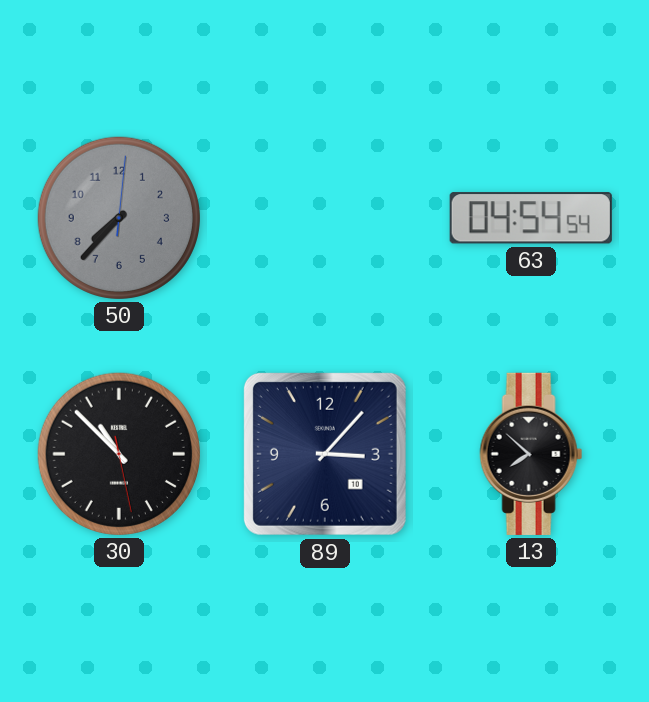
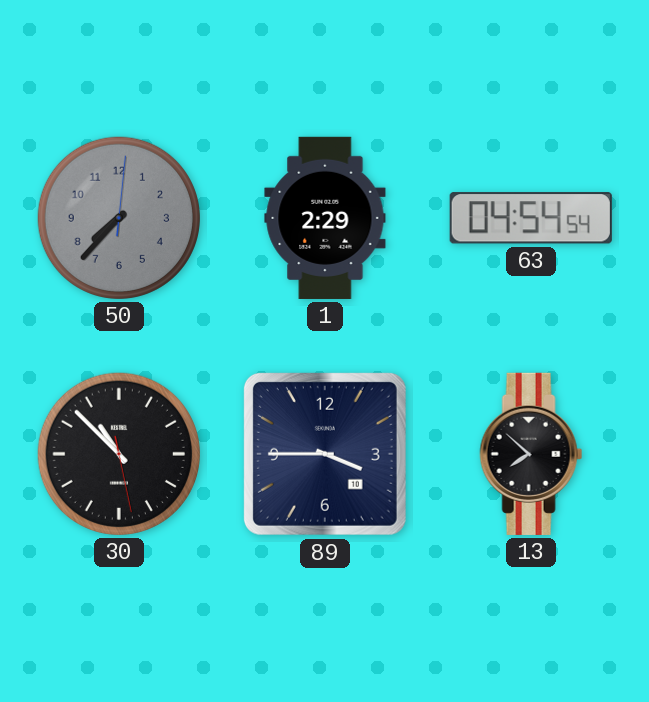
1: none -> 2:29 (325, 218)
89: 3:07 -> 3:45 (325, 454)
